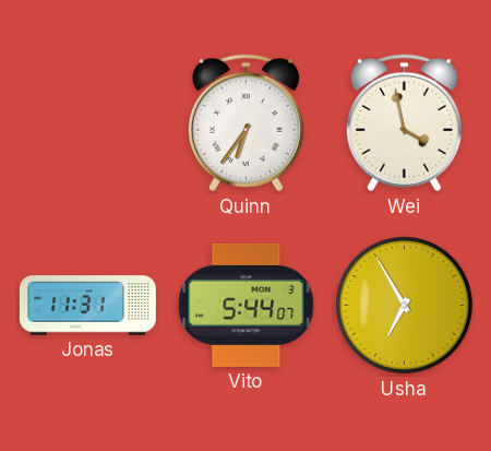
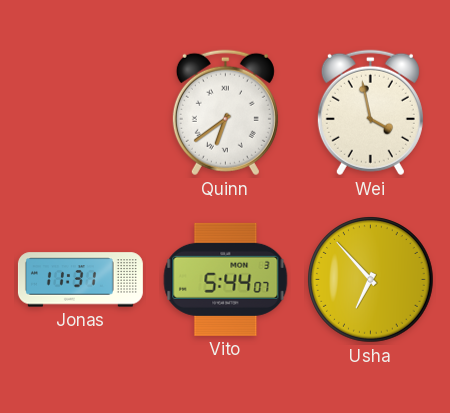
Quinn: 6:36 -> 6:39 (225, 113)
Usha: 6:55 -> 6:53 (371, 280)
